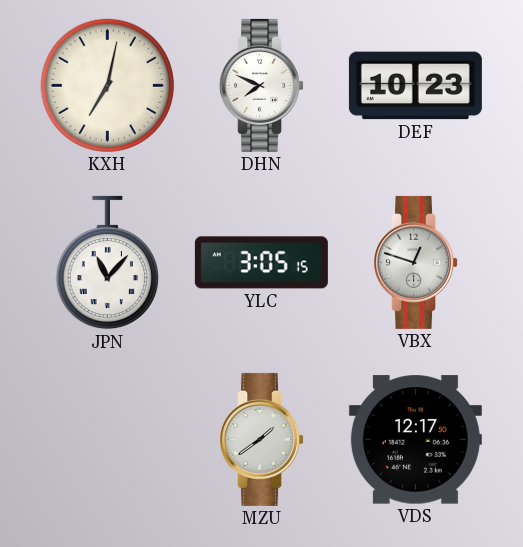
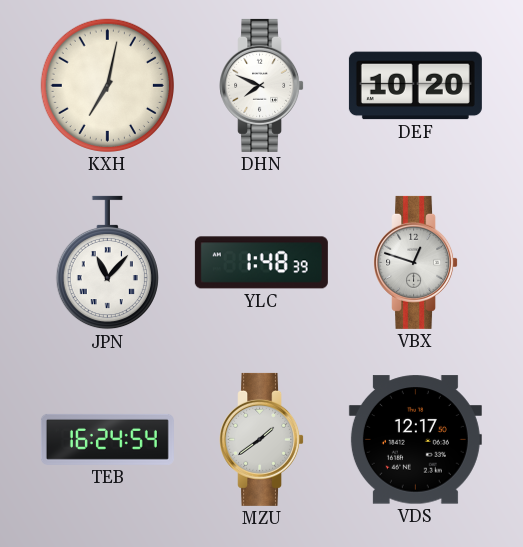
DEF: 10:23 -> 10:20 (415, 86)
YLC: 3:05 -> 1:48 (261, 263)
TEB: none -> 16:24 (107, 439)
